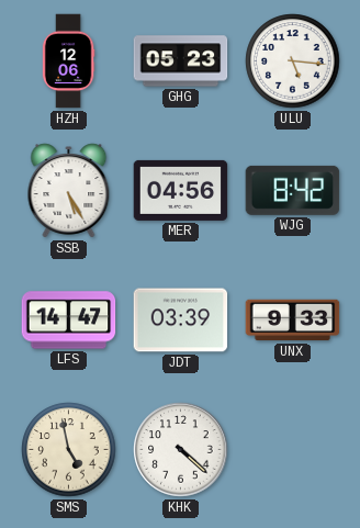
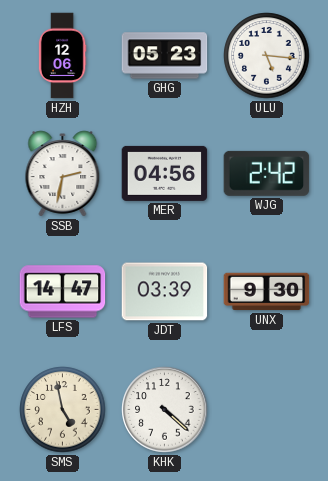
SSB: 5:25 -> 2:32 (63, 174)
WJG: 8:42 -> 2:42 (267, 173)
UNX: 9:33 -> 9:30 (267, 292)
